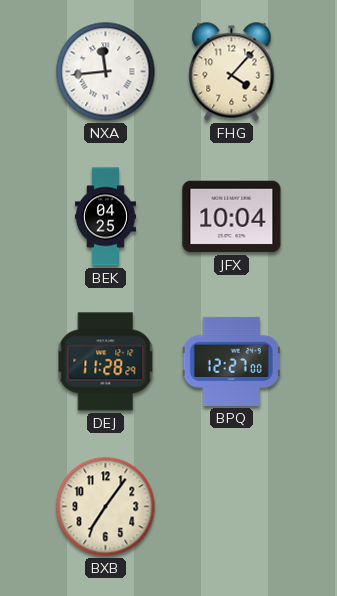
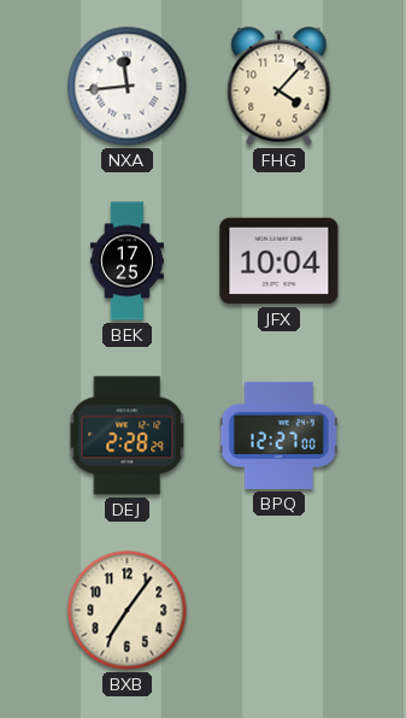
BEK: 04:25 -> 17:25 (126, 261)
DEJ: 11:28 -> 2:28 (128, 436)
